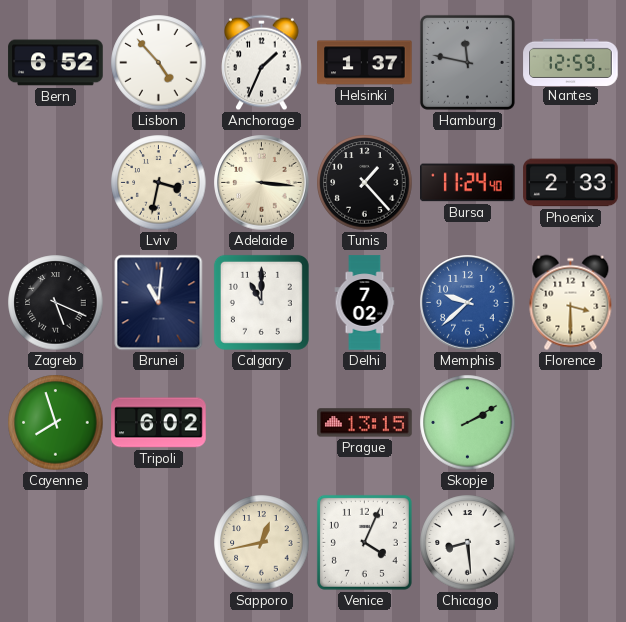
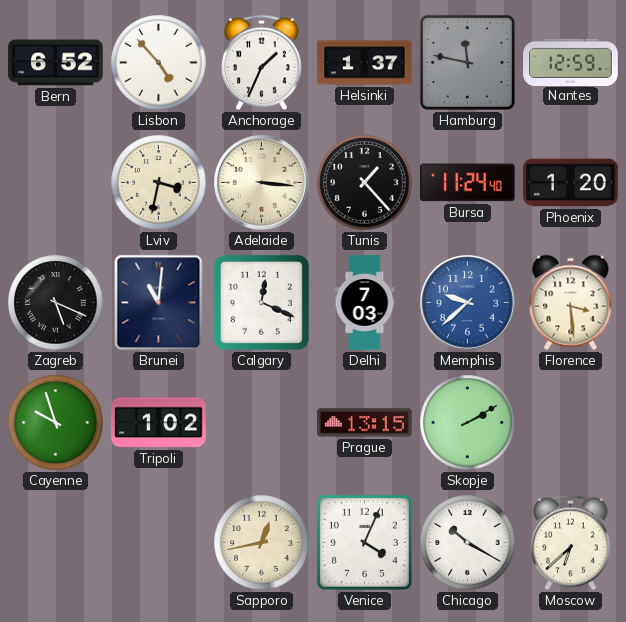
Phoenix: 2:33 -> 1:20 (571, 183)
Calgary: 11:00 -> 12:19 (261, 302)
Delhi: 7:02 -> 7:03 (365, 303)
Florence: 3:30 -> 3:29 (571, 303)
Cayenne: 7:57 -> 9:57 (56, 423)
Tripoli: 6:02 -> 1:02 (159, 423)
Chicago: 8:29 -> 10:20 (468, 543)
Moscow: none -> 6:38 (571, 543)
